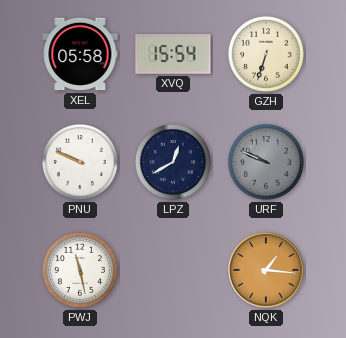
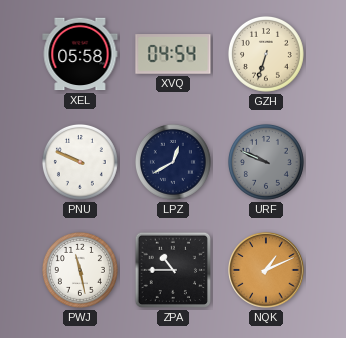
XVQ: 15:54 -> 04:54 (173, 54)
ZPA: none -> 10:45 (173, 270)
NQK: 1:16 -> 1:11 (266, 270)
